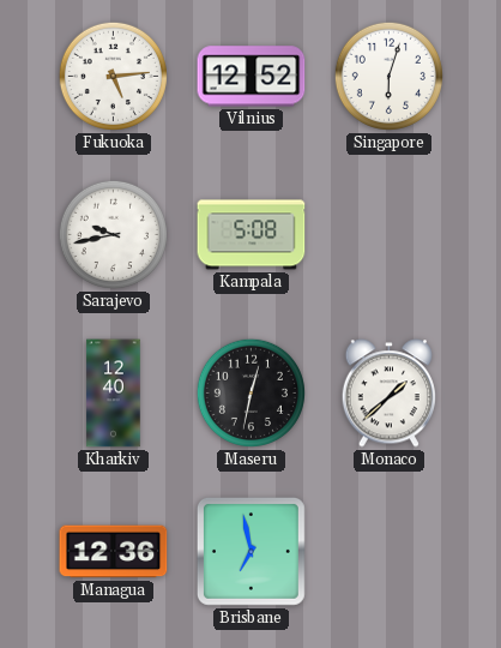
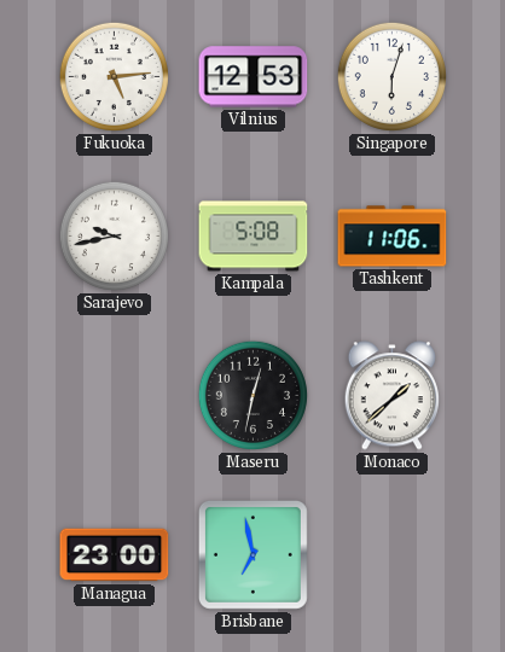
Vilnius: 12:52 -> 12:53 (254, 77)
Tashkent: none -> 11:06 (393, 237)
Kharkiv: 12:40 -> none (114, 394)
Managua: 12:36 -> 23:00 (115, 555)
